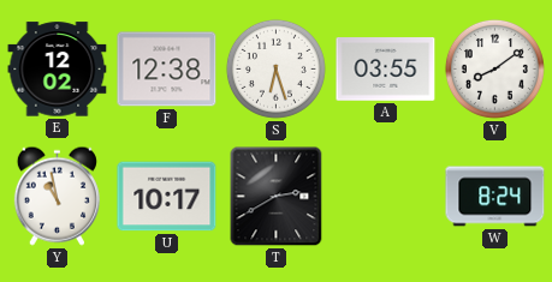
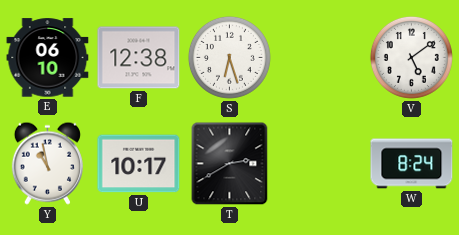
E: 12:02 -> 06:10 (48, 58)
A: 03:55 -> none (386, 70)
V: 8:09 -> 5:09 (411, 57)
